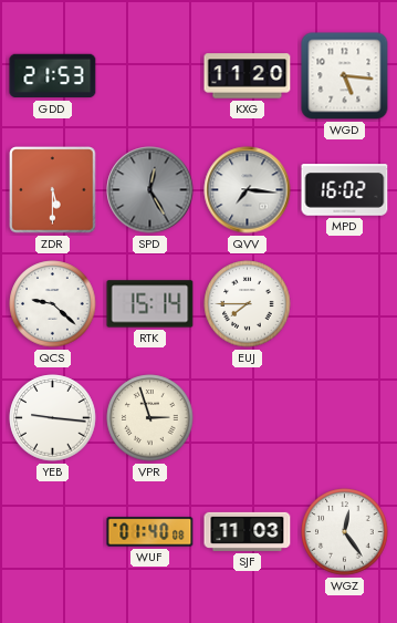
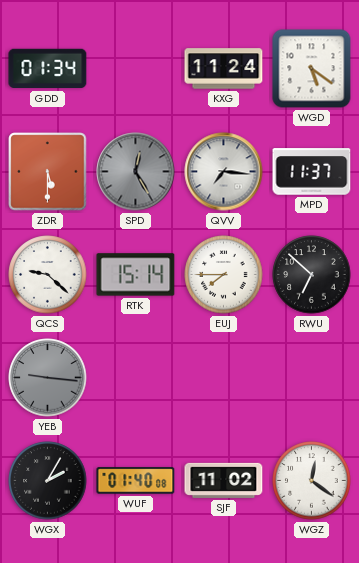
GDD: 21:53 -> 01:34 (48, 69)
KXG: 11:20 -> 11:24 (224, 69)
WGD: 5:16 -> 5:21 (312, 69)
MPD: 16:02 -> 11:37 (312, 172)
RWU: none -> 6:52 (312, 275)
YEB dial: white -> grey (48, 378)
VPR: 2:57 -> none (150, 418)
WGX: none -> 2:05 (48, 481)
SJF: 11:03 -> 11:02 (224, 480)
WGZ: 12:24 -> 12:21 (312, 481)
